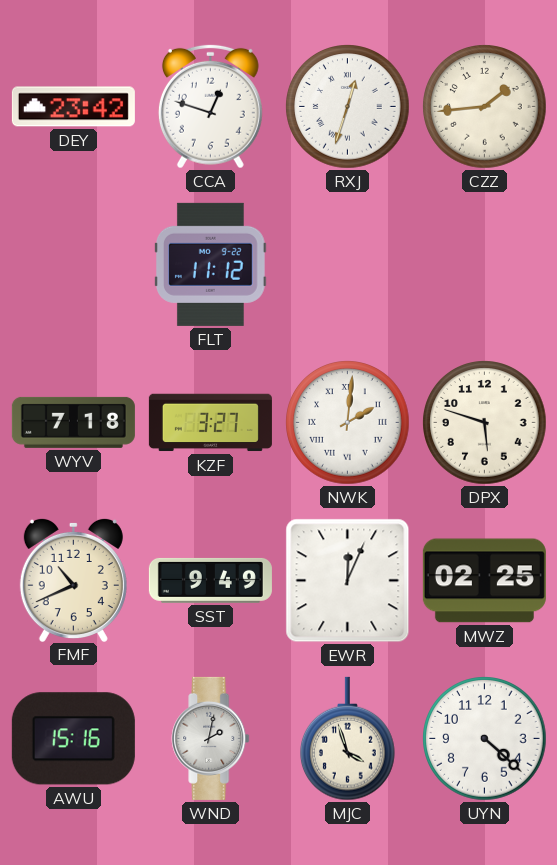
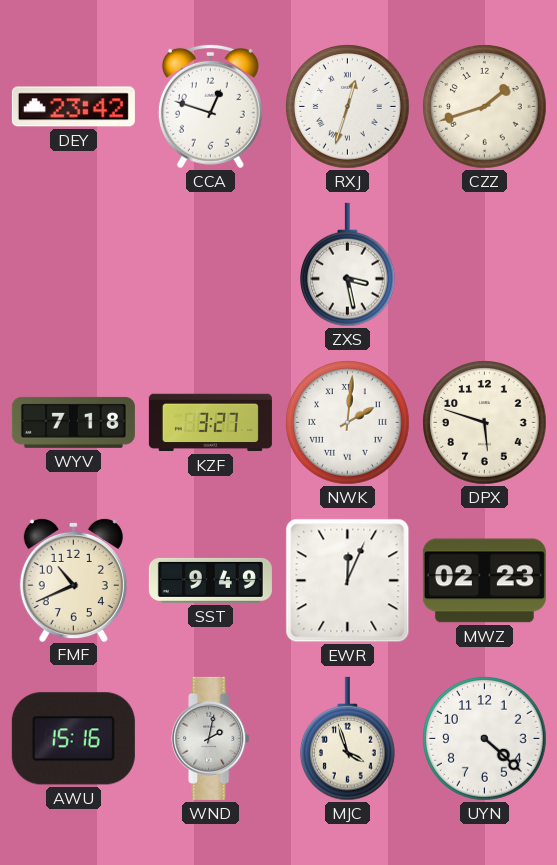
CZZ: 1:44 -> 1:42 (485, 107)
FLT: 11:12 -> none (211, 264)
ZXS: none -> 3:28 (348, 265)
MWZ: 02:25 -> 02:23 (484, 581)
